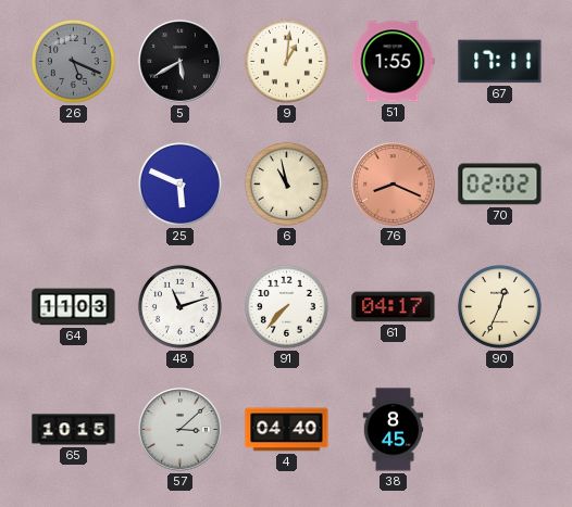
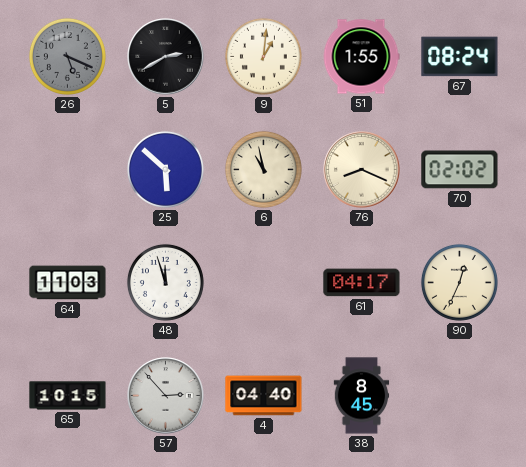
5: 5:40 -> 2:40 (166, 57)
67: 17:11 -> 08:24 (460, 57)
25: 5:49 -> 5:52 (165, 169)
76 dial: salmon -> cream (362, 170)
48: 11:12 -> 11:57 (165, 282)
91: 7:37 -> none (286, 306)
57: 3:08 -> 2:53 (166, 396)
